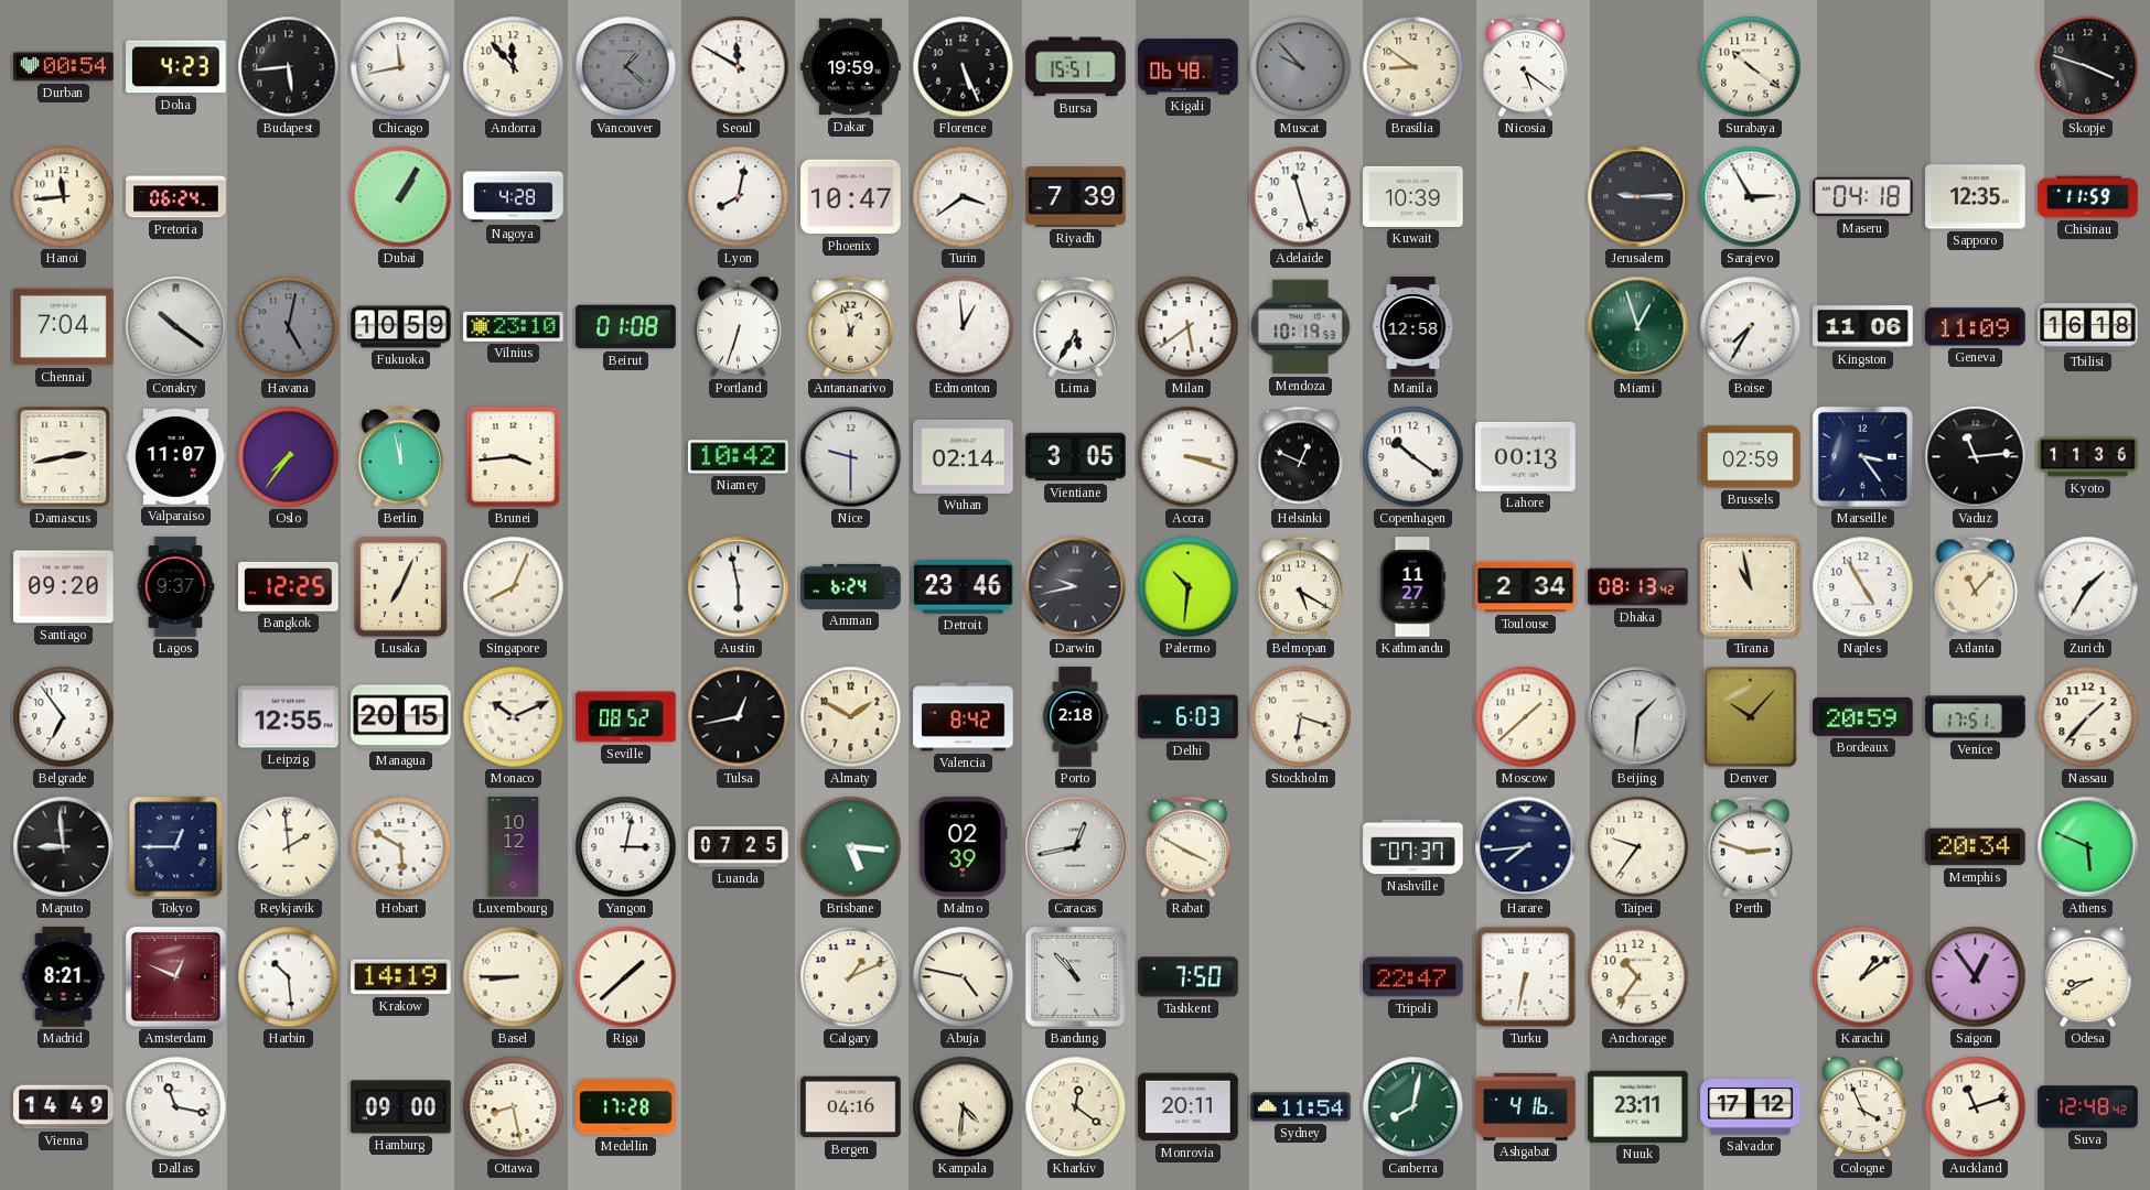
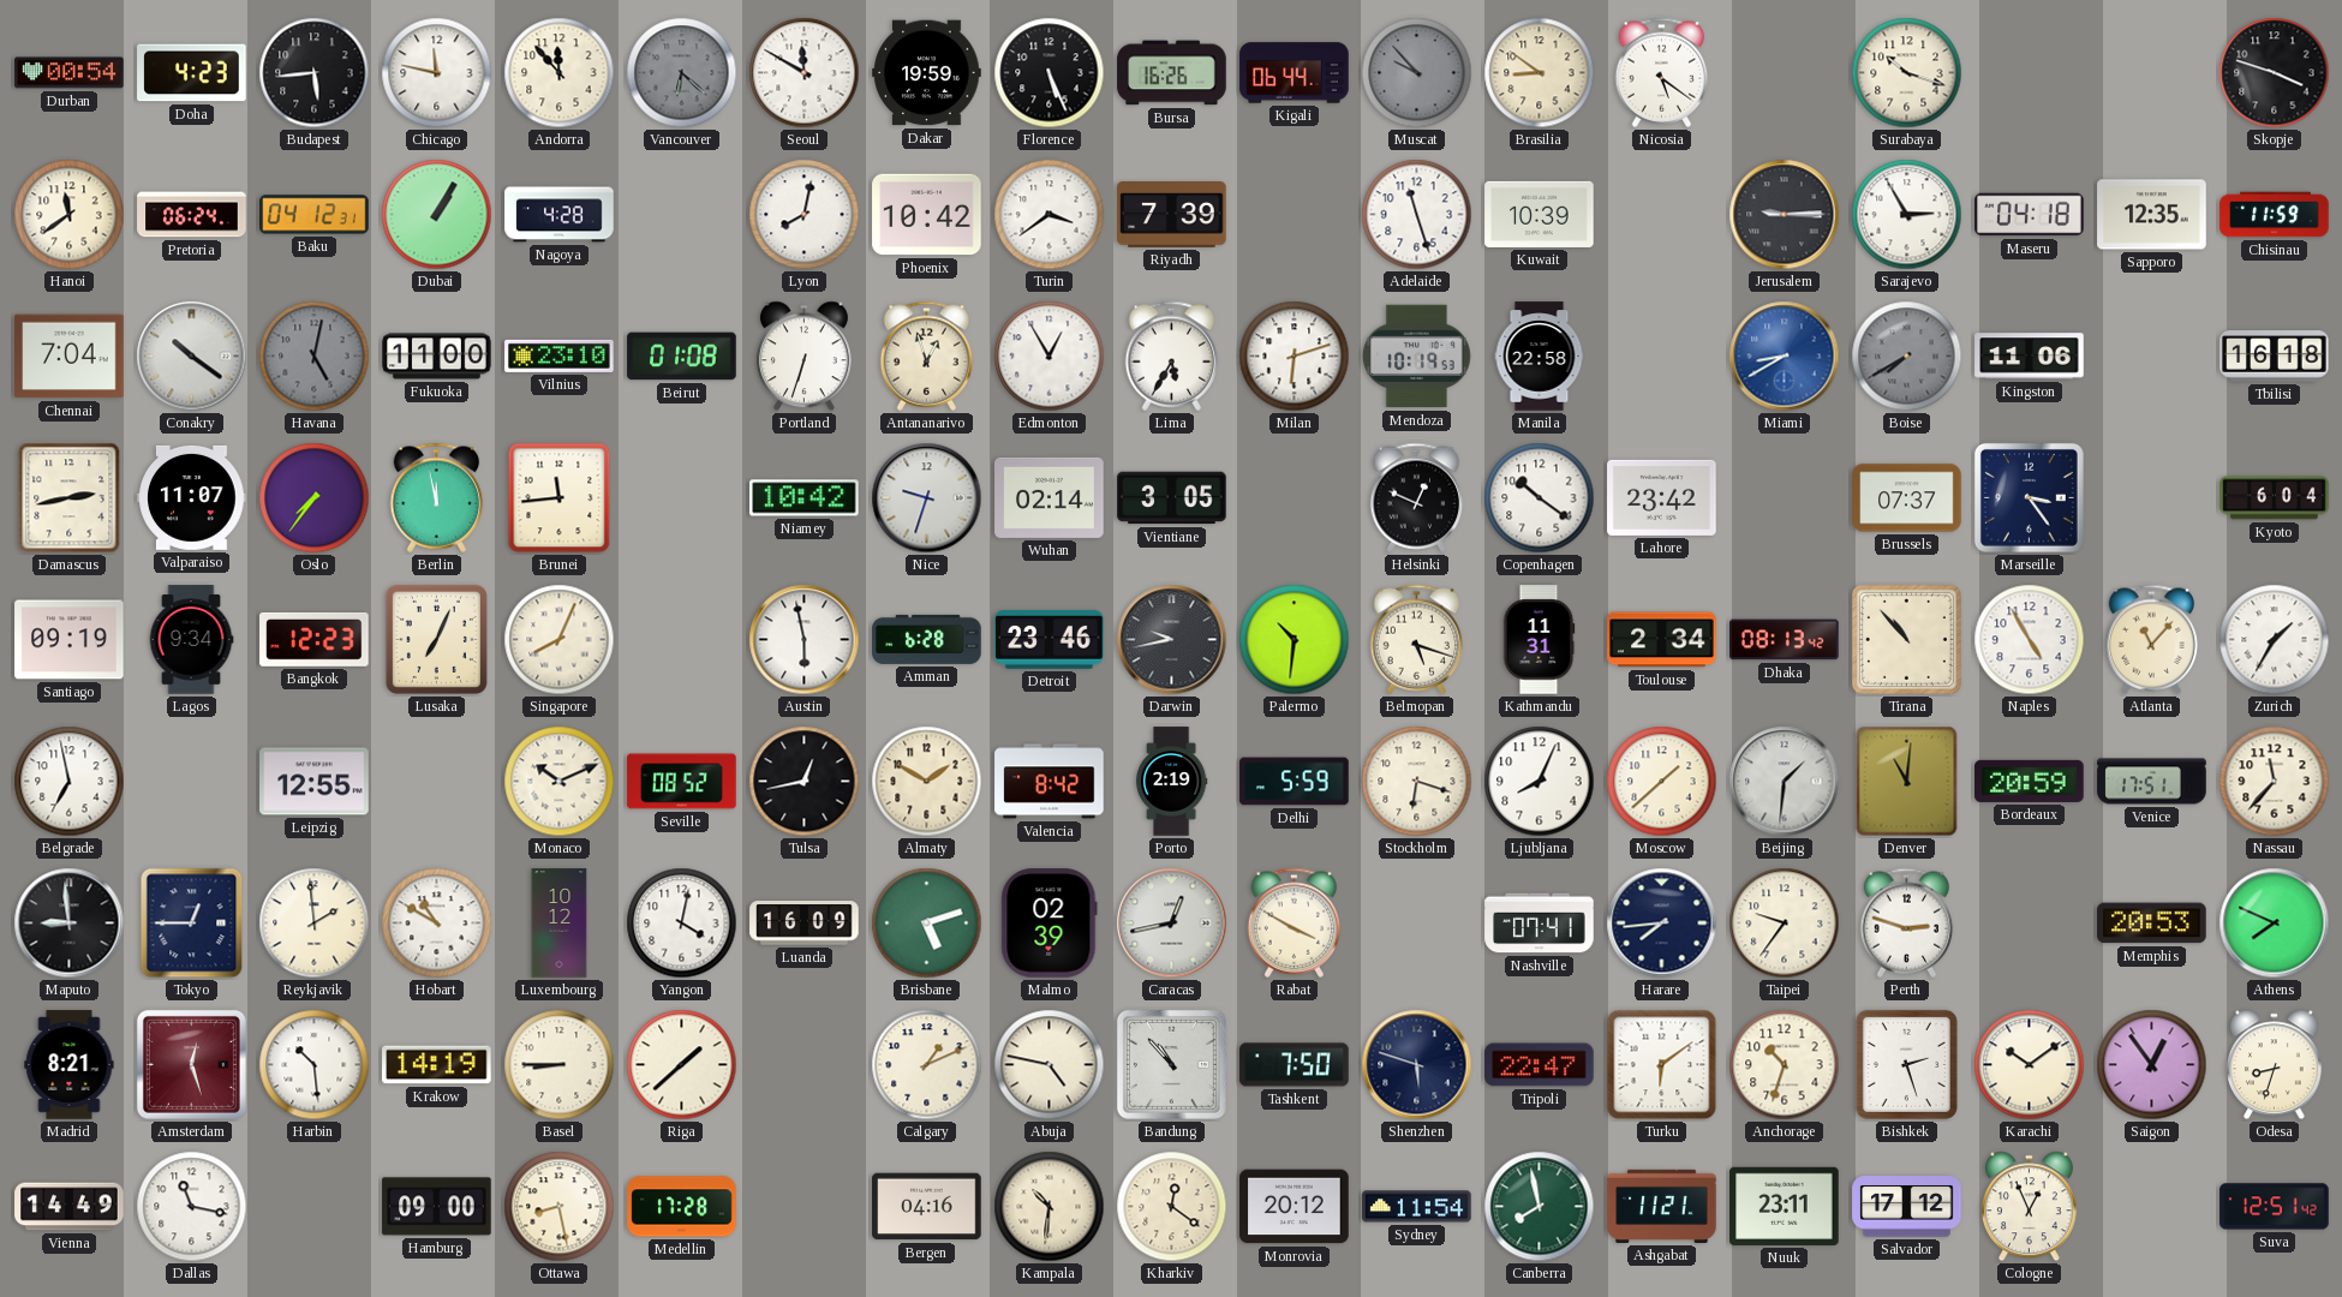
Chicago: 11:43 -> 11:47 (437, 73)
Vancouver: 1:22 -> 6:22 (682, 73)
Bursa: 15:51 -> 16:26 (1172, 73)
Kigali: 06:48 -> 06:44 (1295, 73)
Surabaya: 10:21 -> 10:18 (1907, 73)
Hanoi: 11:44 -> 11:39 (70, 215)
Baku: none -> 04:12 (315, 215)
Phoenix: 10:47 -> 10:42 (927, 215)
Fukuoka: 10:59 -> 11:00 (437, 357)
Edmonton: 12:59 -> 12:55 (1050, 357)
Milan: 5:39 -> 6:12 (1295, 357)
Manila: 12:58 -> 22:58 (1540, 357)
Miami: 12:57 -> 8:40 (1785, 357)
Miami dial: green -> blue (1785, 357)
Boise: 7:35 -> 7:40 (1907, 357)
Boise dial: white -> grey (1907, 357)
Geneva: 11:09 -> none (1976, 327)
Brunei: 3:44 -> 11:44 (560, 498)
Nice: 9:30 -> 9:33 (927, 498)
Accra: 3:18 -> none (1189, 457)
Lahore: 00:13 -> 23:42 (1662, 497)
Brussels: 02:59 -> 07:37 (1907, 498)
Vaduz: 11:14 -> none (1976, 457)
Kyoto: 11:36 -> 6:04 (2275, 498)
Santiago: 09:20 -> 09:19 (70, 640)
Lagos: 9:37 -> 9:34 (191, 640)
Bangkok: 12:25 -> 12:23 (315, 639)
Amman: 6:24 -> 6:28 (927, 639)
Belmopan: 5:20 -> 5:18 (1417, 639)
Kathmandu: 11:27 -> 11:31 (1540, 640)
Tirana: 10:58 -> 10:53 (1906, 639)
Belgrade: 6:54 -> 6:58 (70, 782)
Managua: 20:15 -> none (401, 717)
Porto: 2:18 -> 2:19 (1171, 782)
Delhi: 6:03 -> 5:59 (1295, 782)
Ljubljana: none -> 8:04 (1540, 782)
Denver: 10:07 -> 11:01 (1907, 782)
Nassau: 1:37 -> 11:37 (2275, 782)
Hobart: 5:50 -> 10:50 (437, 924)
Yangon: 3:02 -> 4:02 (682, 924)
Luanda: 07:25 -> 16:09 (805, 924)
Brisbane: 5:16 -> 5:12 (927, 924)
Nashville: 07:37 -> 07:41 (1540, 924)
Memphis: 20:34 -> 20:53 (2152, 924)
Athens: 5:49 -> 7:49 (2275, 924)
Amsterdam: 12:49 -> 12:27 (191, 1064)
Shenzhen: none -> 5:48 (1417, 1065)
Turku: 6:32 -> 6:09 (1662, 1065)
Anchorage: 10:36 -> 10:33 (1785, 1065)
Bishkek: none -> 2:27 (1906, 1064)
Karachi: 1:09 -> 10:09 (2030, 1065)
Odesa: 8:40 -> 8:33 (2274, 1065)
Kampala: 4:31 -> 10:31 (1050, 1207)
Monrovia: 20:11 -> 20:12 (1295, 1207)
Canberra: 8:02 -> 7:58 (1540, 1207)
Ashgabat: 4:16 -> 11:21 (1662, 1206)
Cologne: 3:56 -> 12:56 (2029, 1207)
Auckland: 11:12 -> none (1976, 1107)
Suva: 12:48 -> 12:51 (2275, 1207)
